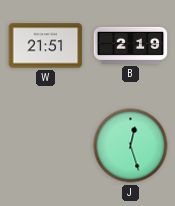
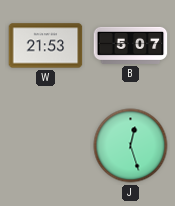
W: 21:51 -> 21:53 (46, 46)
B: 2:19 -> 5:07 (131, 45)
